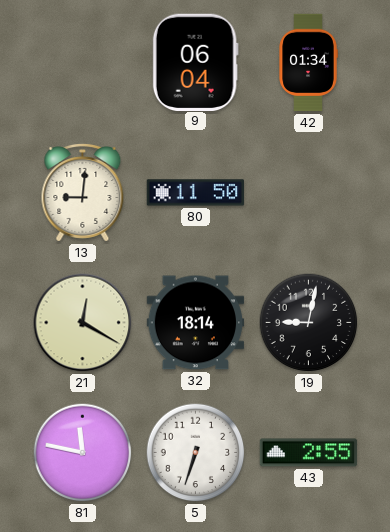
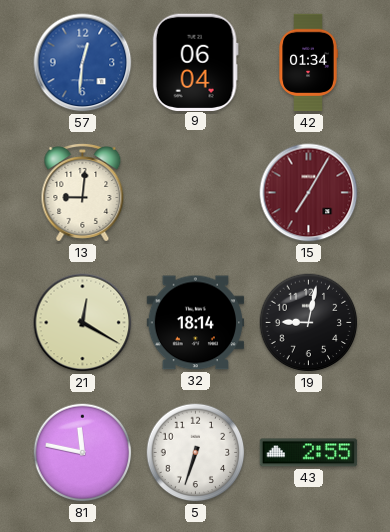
57: none -> 12:31 (83, 63)
80: 11:50 -> none (196, 193)
15: none -> 7:05 (309, 193)
